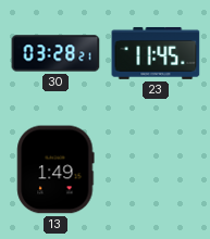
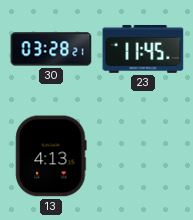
13: 1:49 -> 4:13 (51, 156)
